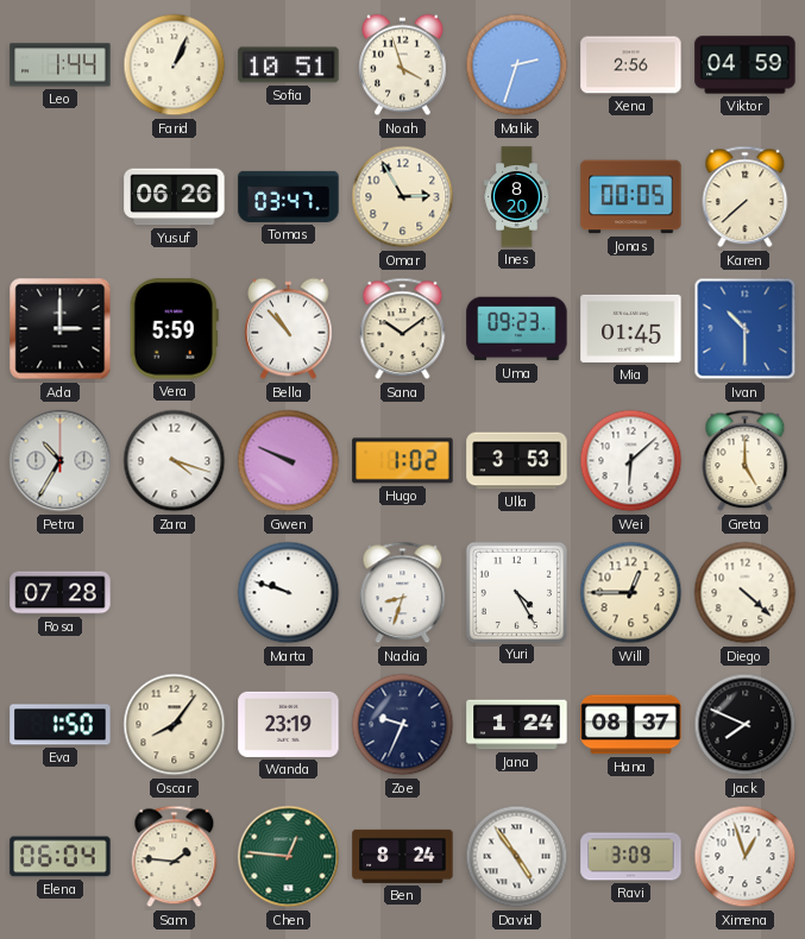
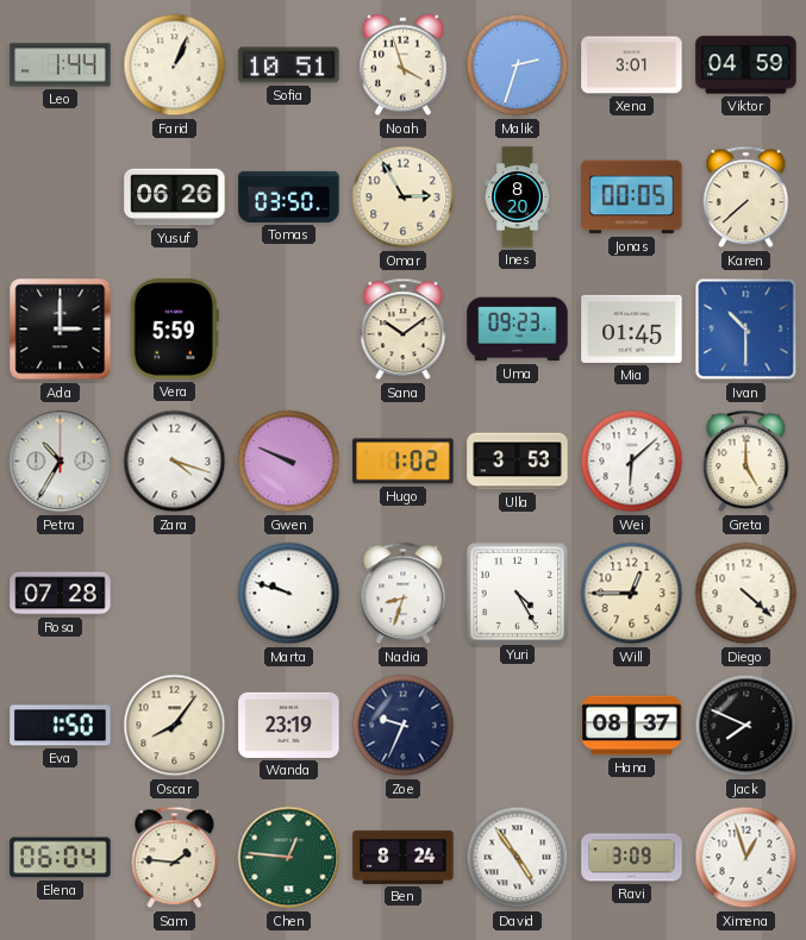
Xena: 2:56 -> 3:01 (632, 65)
Tomas: 03:47 -> 03:50 (289, 196)
Bella: 10:53 -> none (289, 329)
Jana: 1:24 -> none (517, 725)
